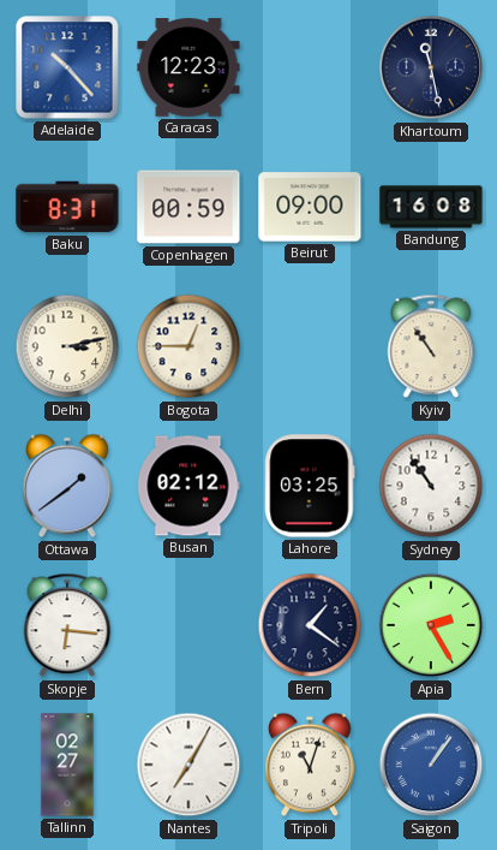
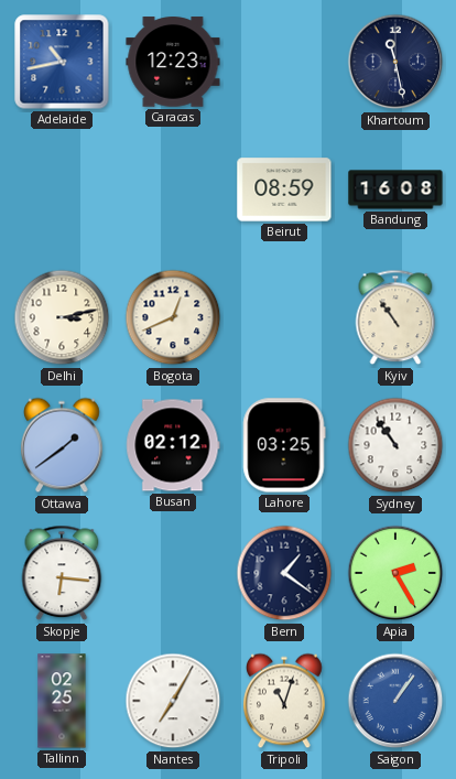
Adelaide: 10:23 -> 10:43 (62, 62)
Baku: 8:31 -> none (67, 207)
Copenhagen: 00:59 -> none (188, 207)
Beirut: 09:00 -> 08:59 (284, 190)
Bogota: 12:45 -> 12:41 (173, 317)
Tallinn: 02:27 -> 02:25 (62, 701)
